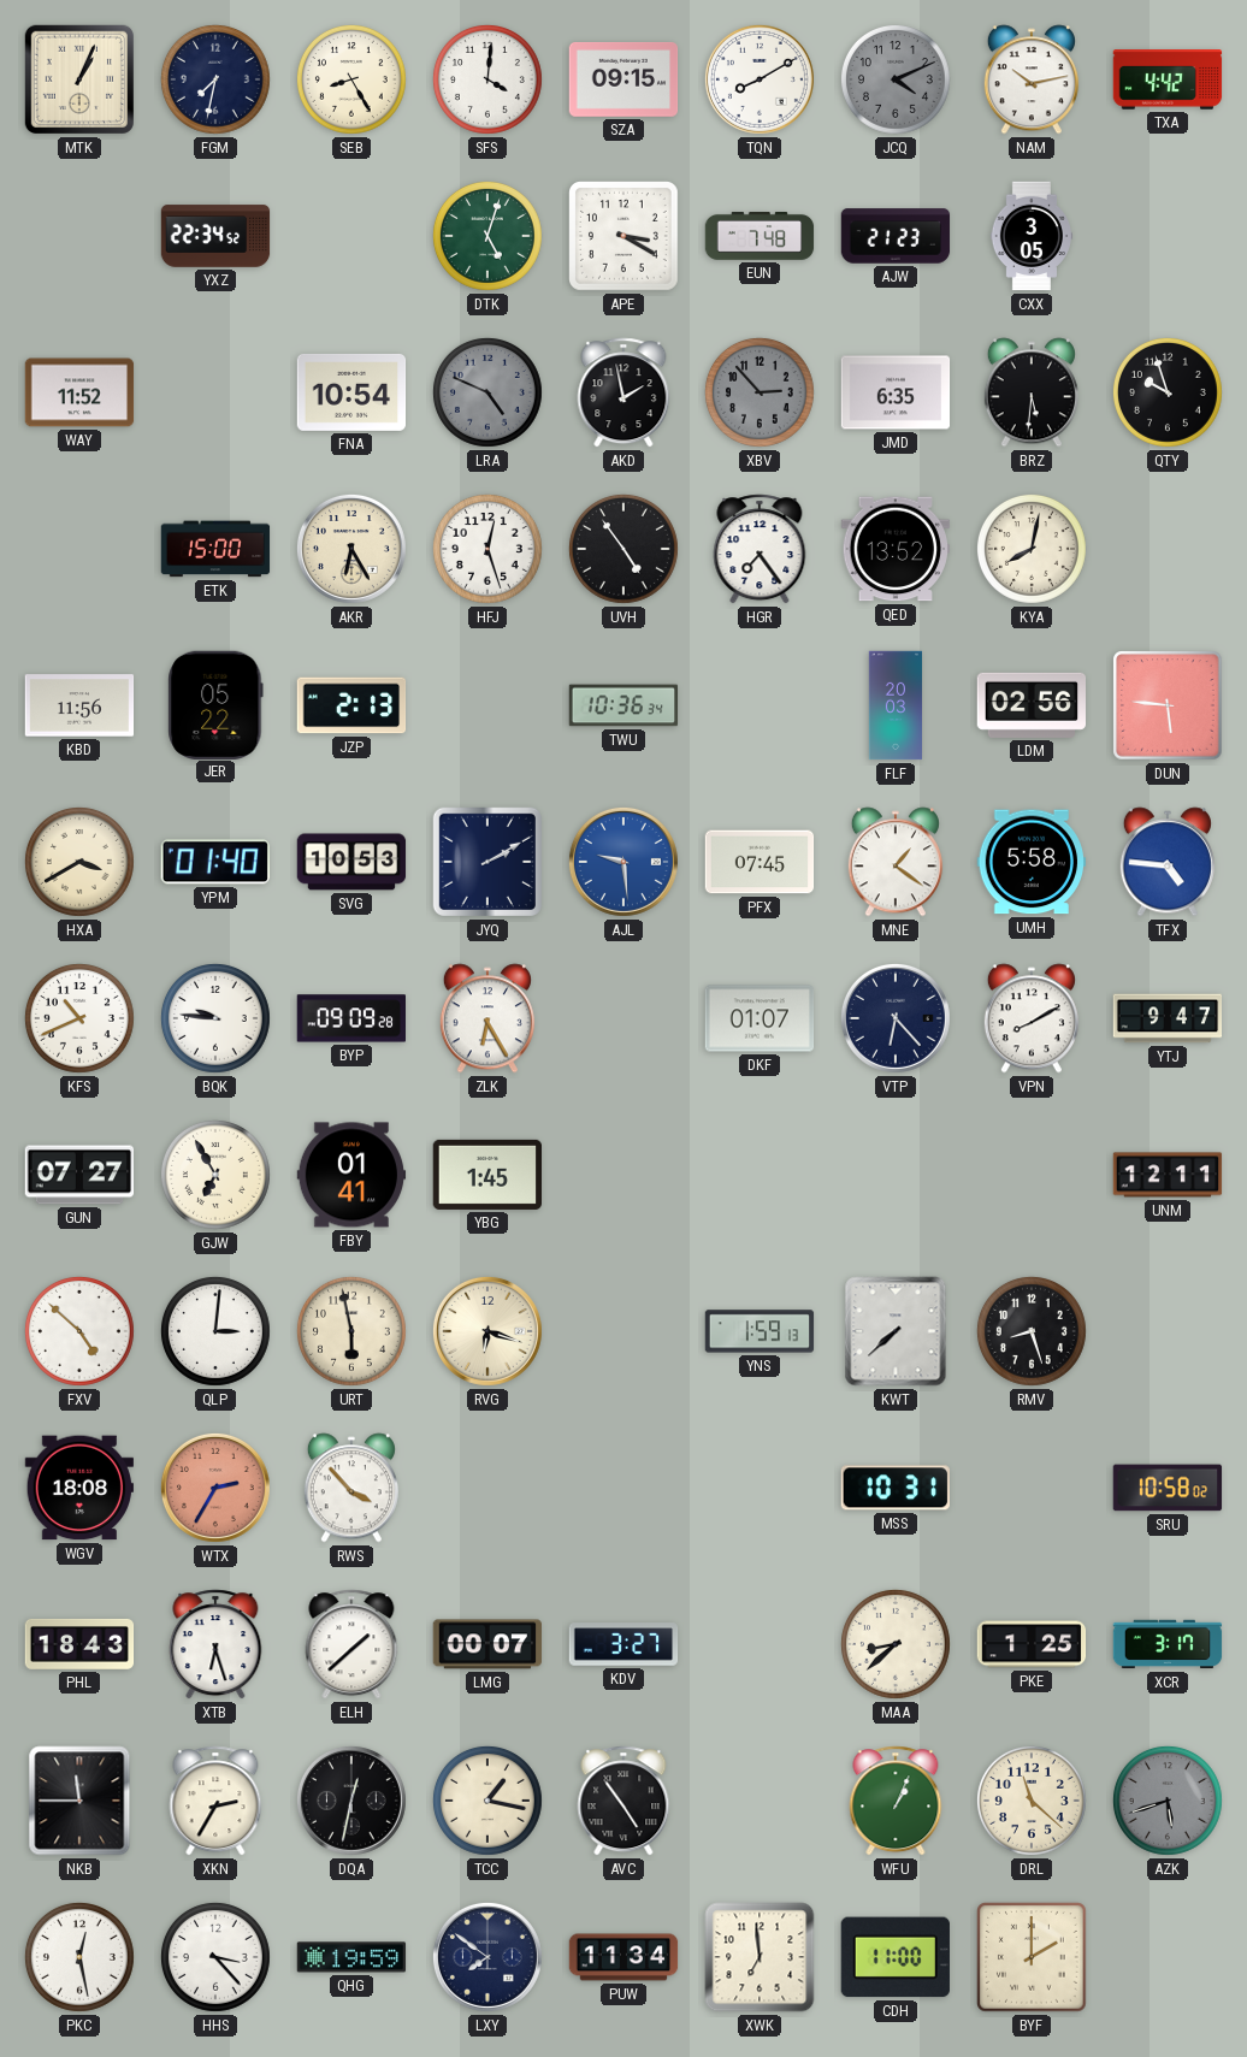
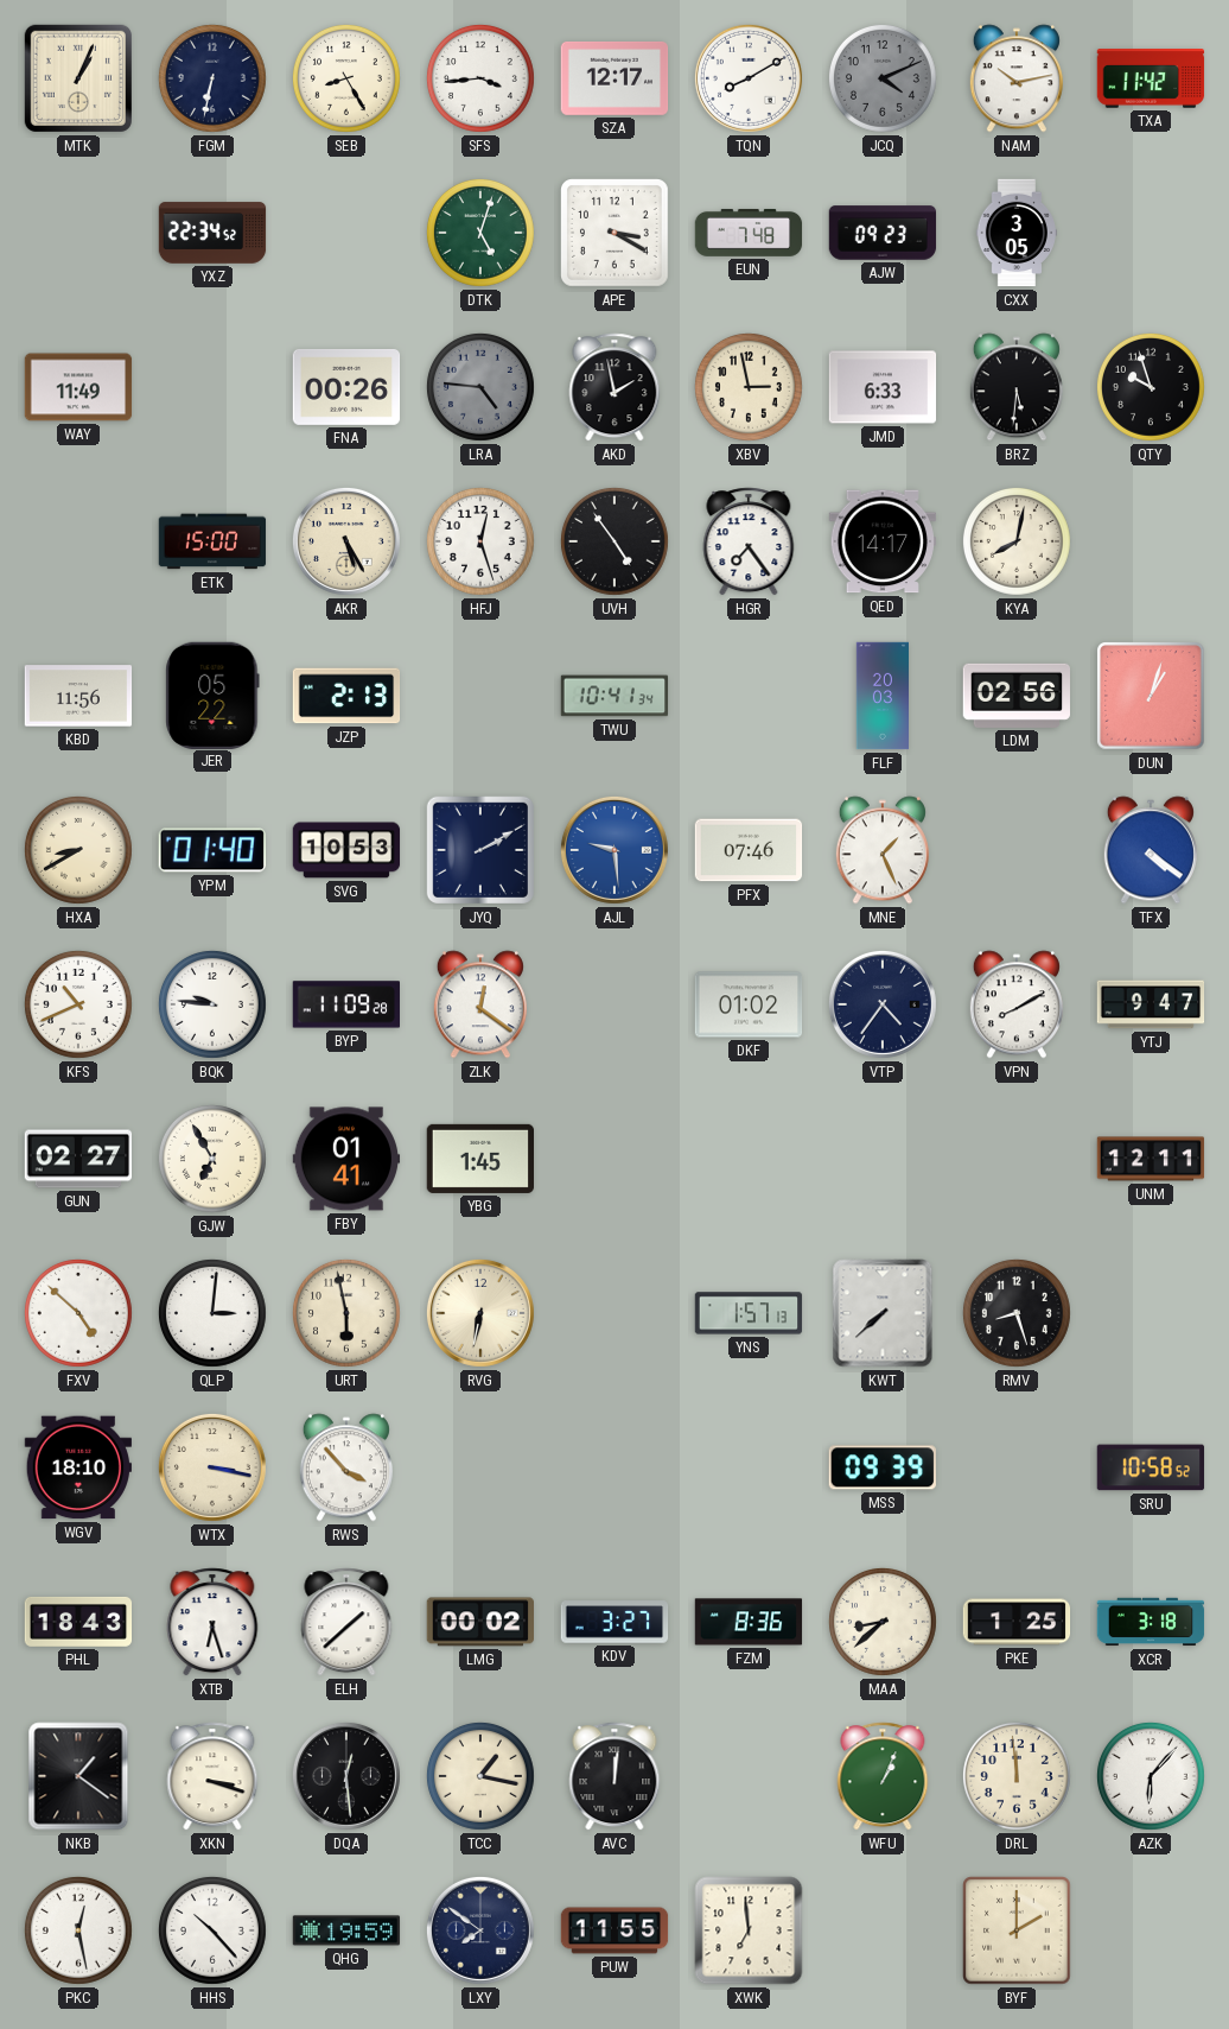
FGM: 7:32 -> 6:32 (212, 78)
SFS: 4:01 -> 3:44 (480, 78)
SZA: 09:15 -> 12:17 (614, 78)
TXA: 4:42 -> 11:42 (1151, 78)
AJW: 21:23 -> 09:23 (883, 233)
WAY: 11:52 -> 11:49 (78, 387)
FNA: 10:54 -> 00:26 (346, 387)
LRA: 4:49 -> 4:46 (480, 387)
XBV: 2:53 -> 2:58 (749, 387)
XBV dial: grey -> cream (749, 387)
JMD: 6:35 -> 6:33 (883, 387)
AKR: 6:25 -> 5:25 (346, 541)
QED: 13:52 -> 14:17 (881, 541)
TWU: 10:36 -> 10:41 (614, 696)
DUN: 5:46 -> 1:03 (1151, 696)
HXA: 3:40 -> 8:40 (78, 850)
PFX: 07:45 -> 07:46 (749, 850)
MNE: 1:21 -> 1:26 (883, 850)
UMH: 5:58 -> none (1030, 862)
TFX: 4:46 -> 4:21 (1151, 850)
BYP: 09:09 -> 11:09 (345, 1004)
ZLK: 6:25 -> 12:21 (480, 1004)
DKF: 01:07 -> 01:02 (749, 1004)
VTP: 6:23 -> 4:36 (883, 1004)
GUN: 07:27 -> 02:27 (78, 1159)
RVG: 6:18 -> 6:32 (480, 1313)
YNS: 1:59 -> 1:57 (749, 1313)
WGV: 18:08 -> 18:10 (77, 1467)
WTX: 2:35 -> 3:17 (212, 1467)
WTX dial: salmon -> cream (212, 1467)
MSS: 10:31 -> 09:39 (883, 1467)
SRU: 10:58:02 -> 10:58:52 (1151, 1467)
LMG: 00:07 -> 00:02 (479, 1622)
FZM: none -> 8:36 (749, 1622)
XCR: 3:17 -> 3:18 (1151, 1622)
NKB: 11:45 -> 1:21 (78, 1776)
XKN: 2:35 -> 3:18 (212, 1776)
DQA: 12:32 -> 12:29 (346, 1776)
AVC: 4:54 -> 12:01 (614, 1776)
DRL: 11:22 -> 11:59 (1017, 1776)
AZK: 5:42 -> 6:07 (1151, 1776)
AZK dial: grey -> white (1151, 1776)
HHS: 3:23 -> 10:23 (212, 1930)
PUW: 11:34 -> 11:55 (614, 1930)
CDH: 11:00 -> none (896, 1957)
